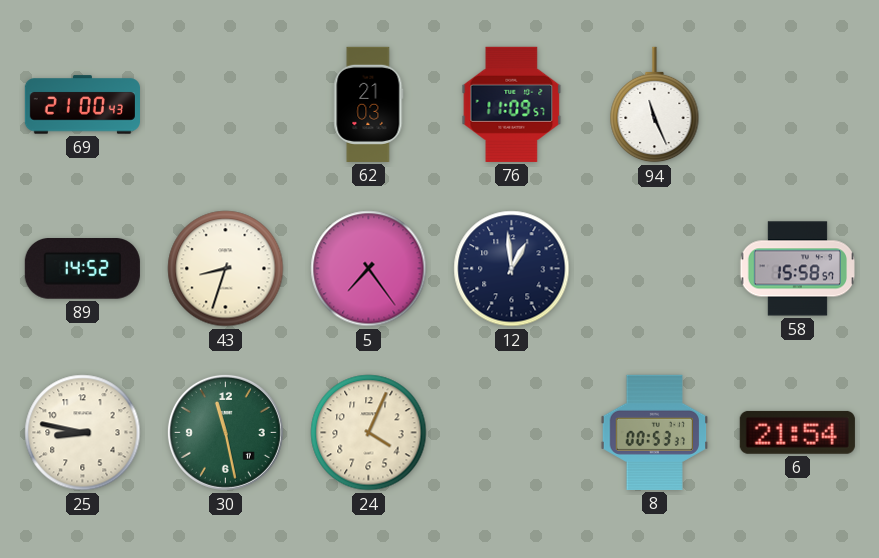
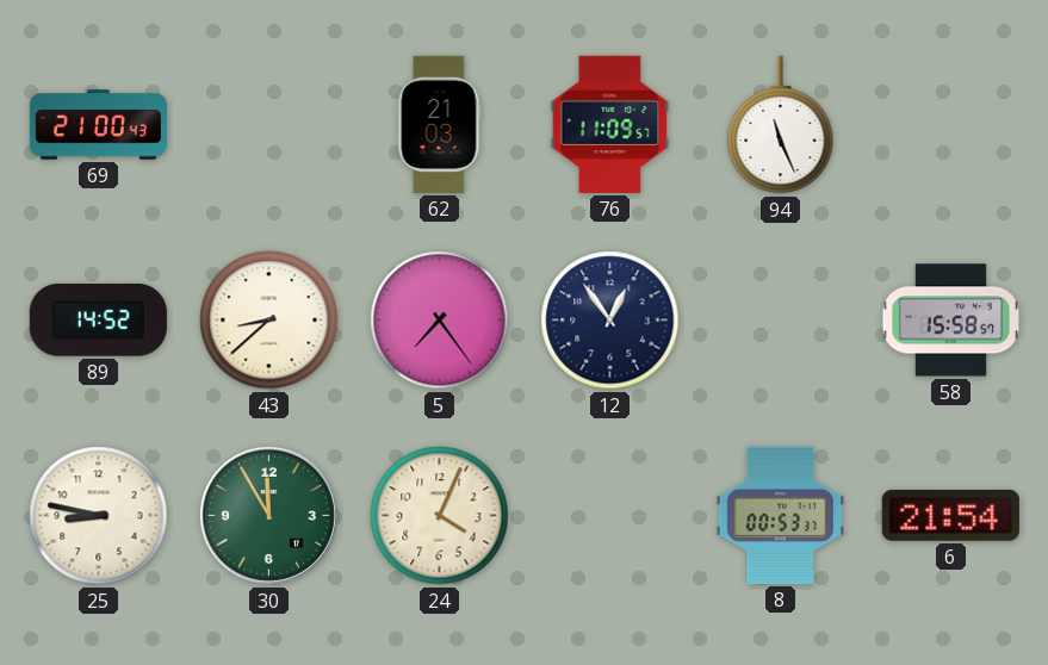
43: 8:33 -> 8:38 (269, 321)
12: 12:59 -> 12:54 (610, 321)
30: 11:28 -> 11:55 (268, 515)
